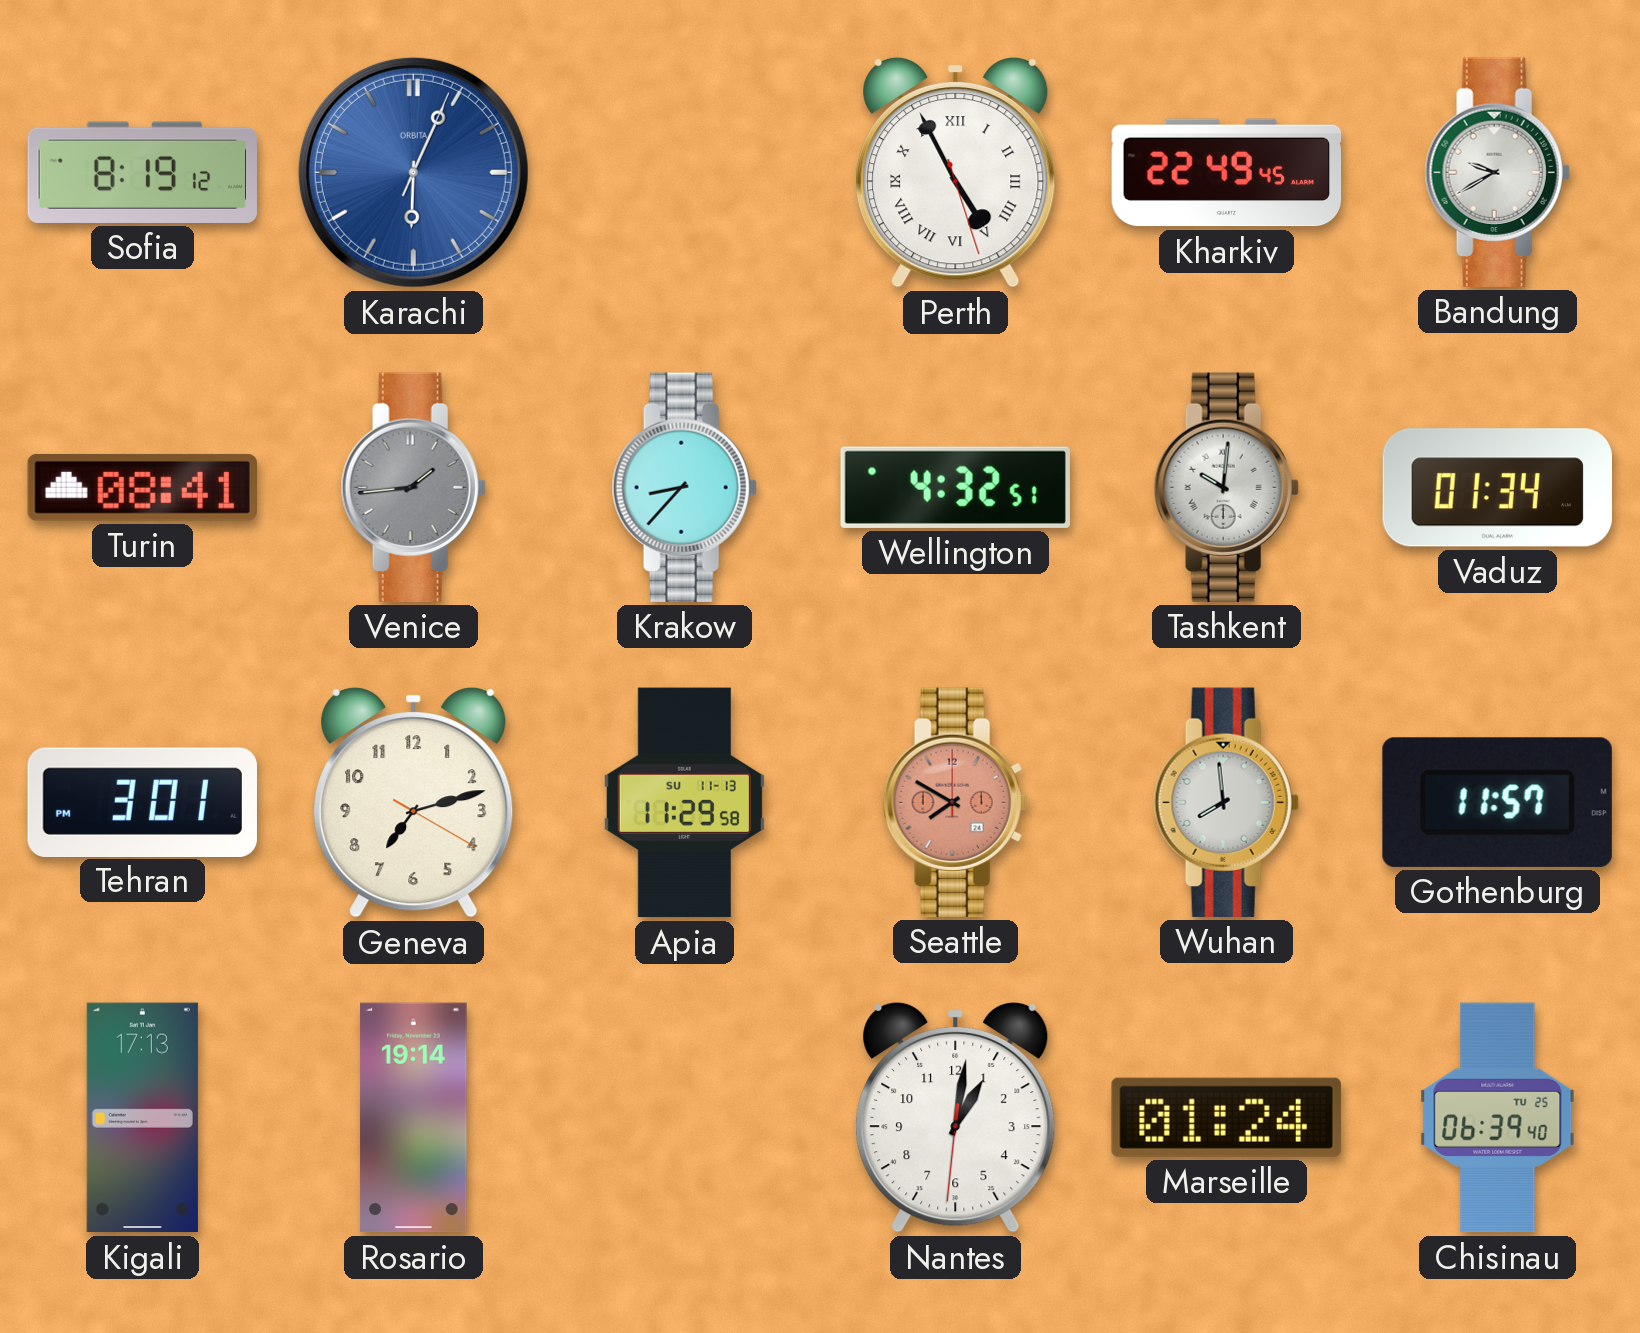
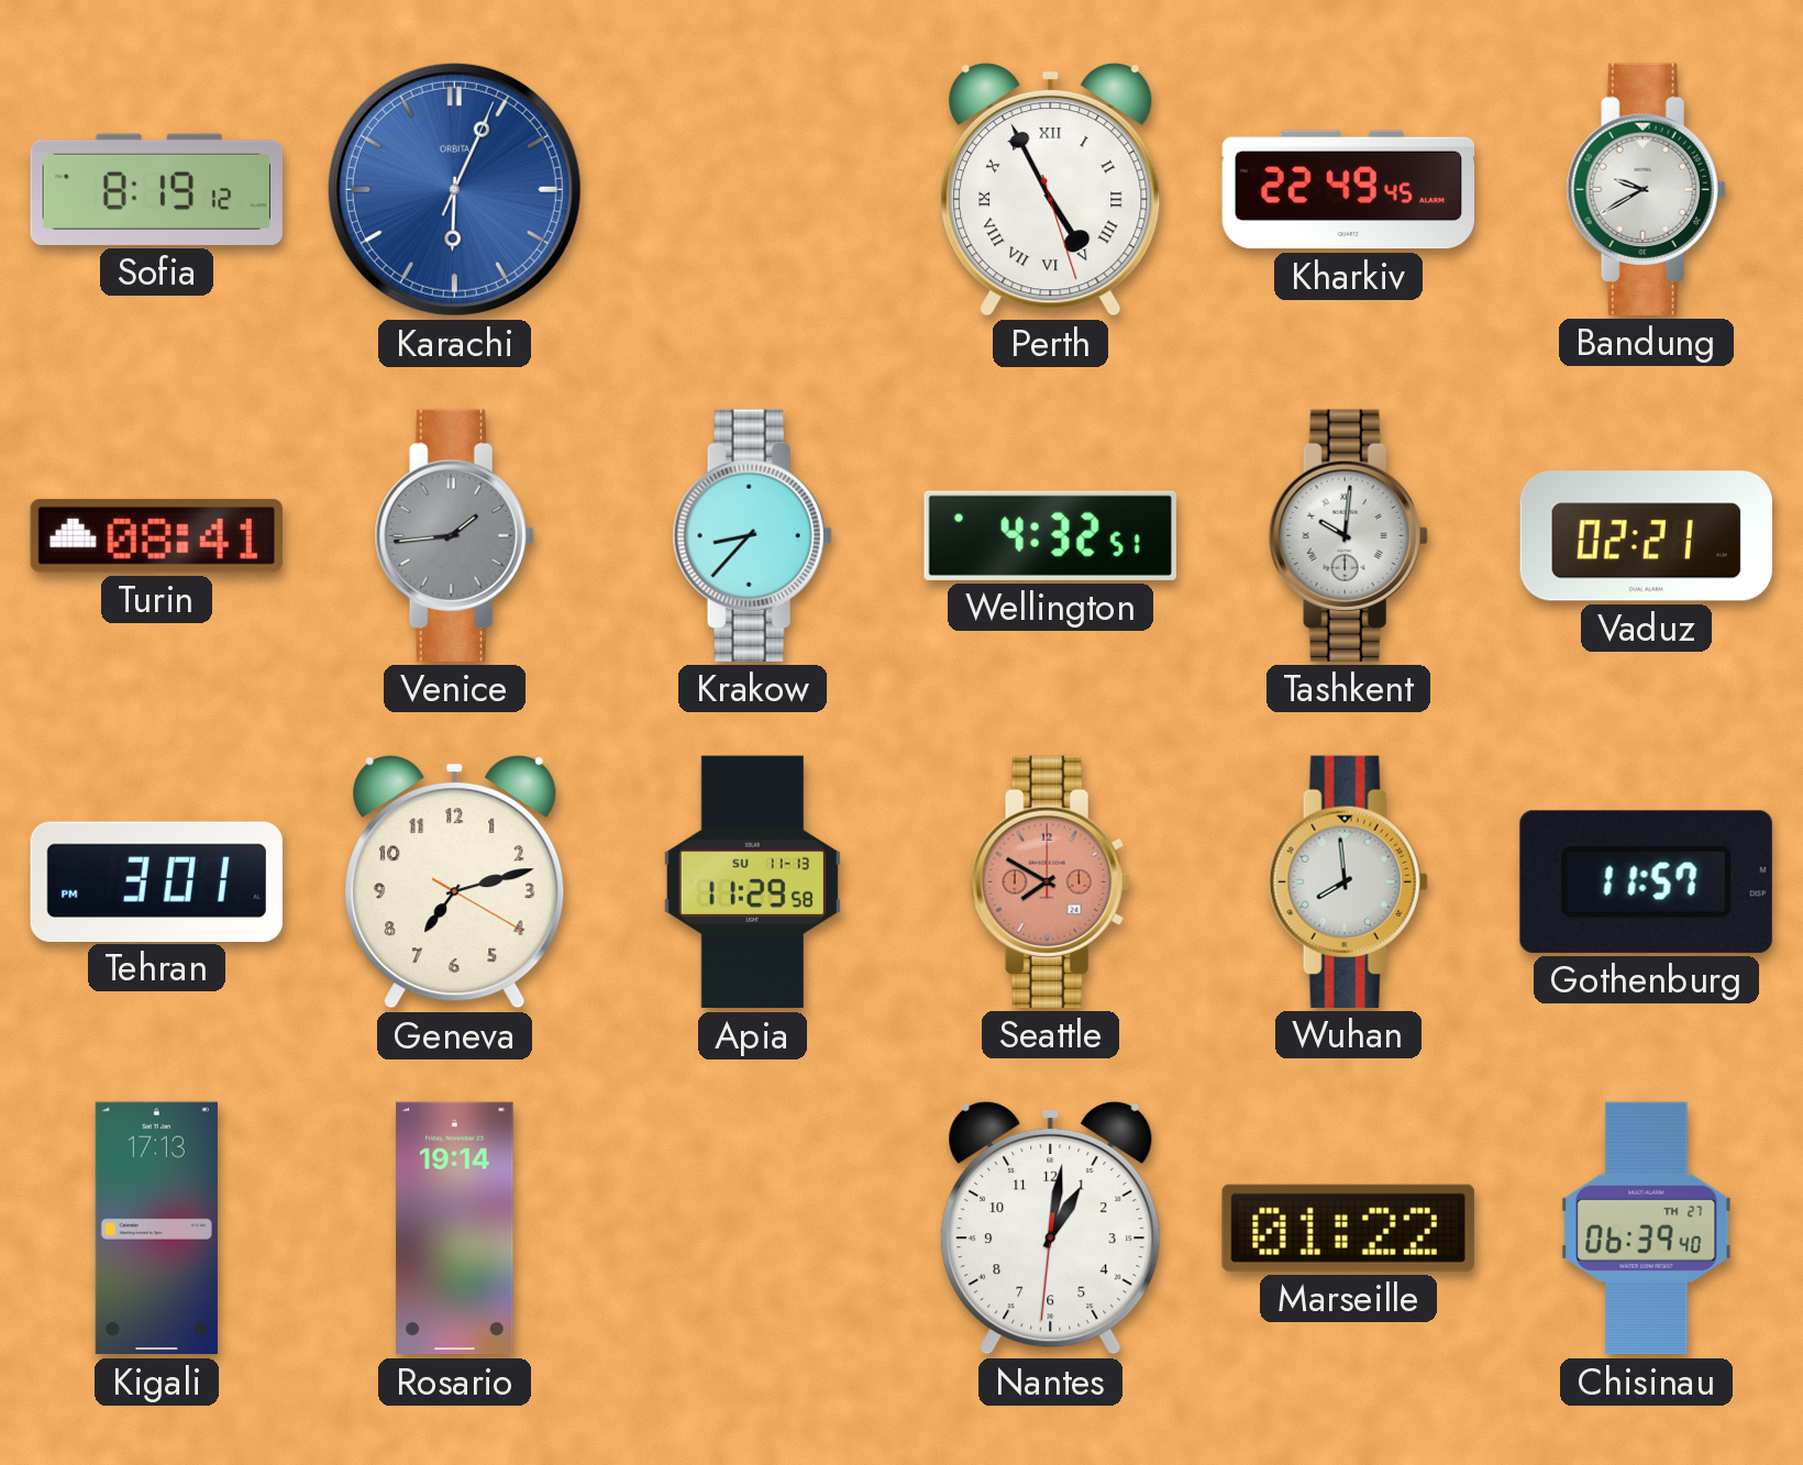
Vaduz: 01:34 -> 02:21 (1646, 536)
Marseille: 01:24 -> 01:22 (1348, 1228)
Chisinau date: TU 25 -> TH 27 (1647, 1229)
